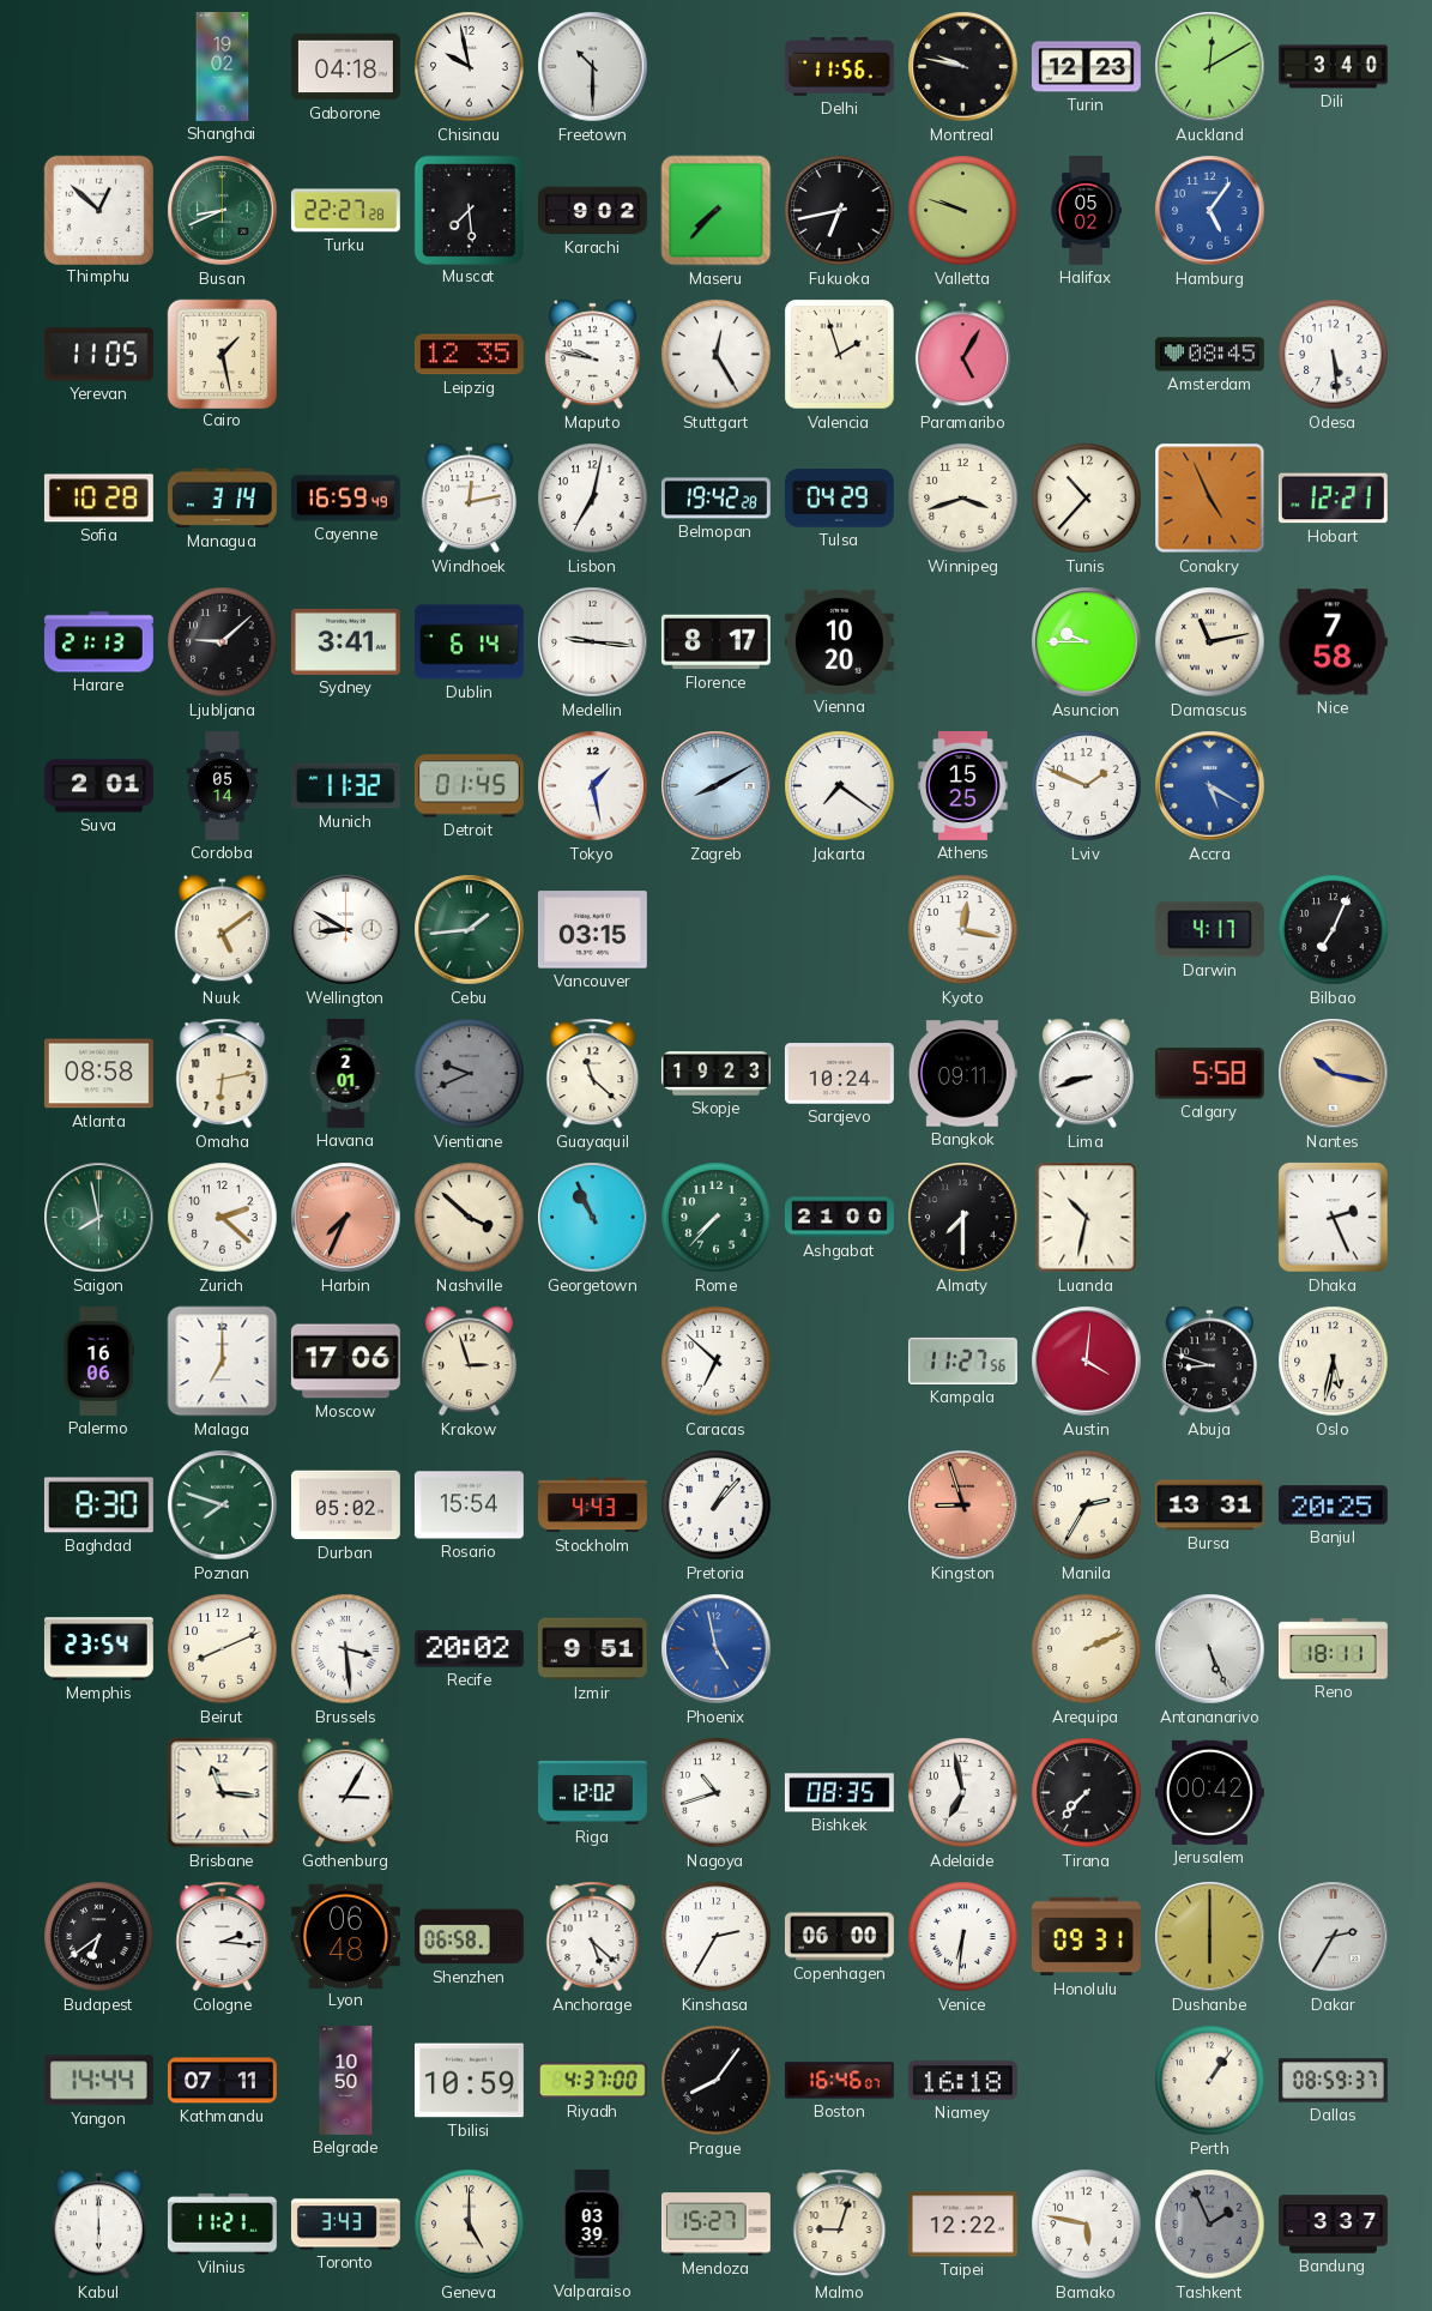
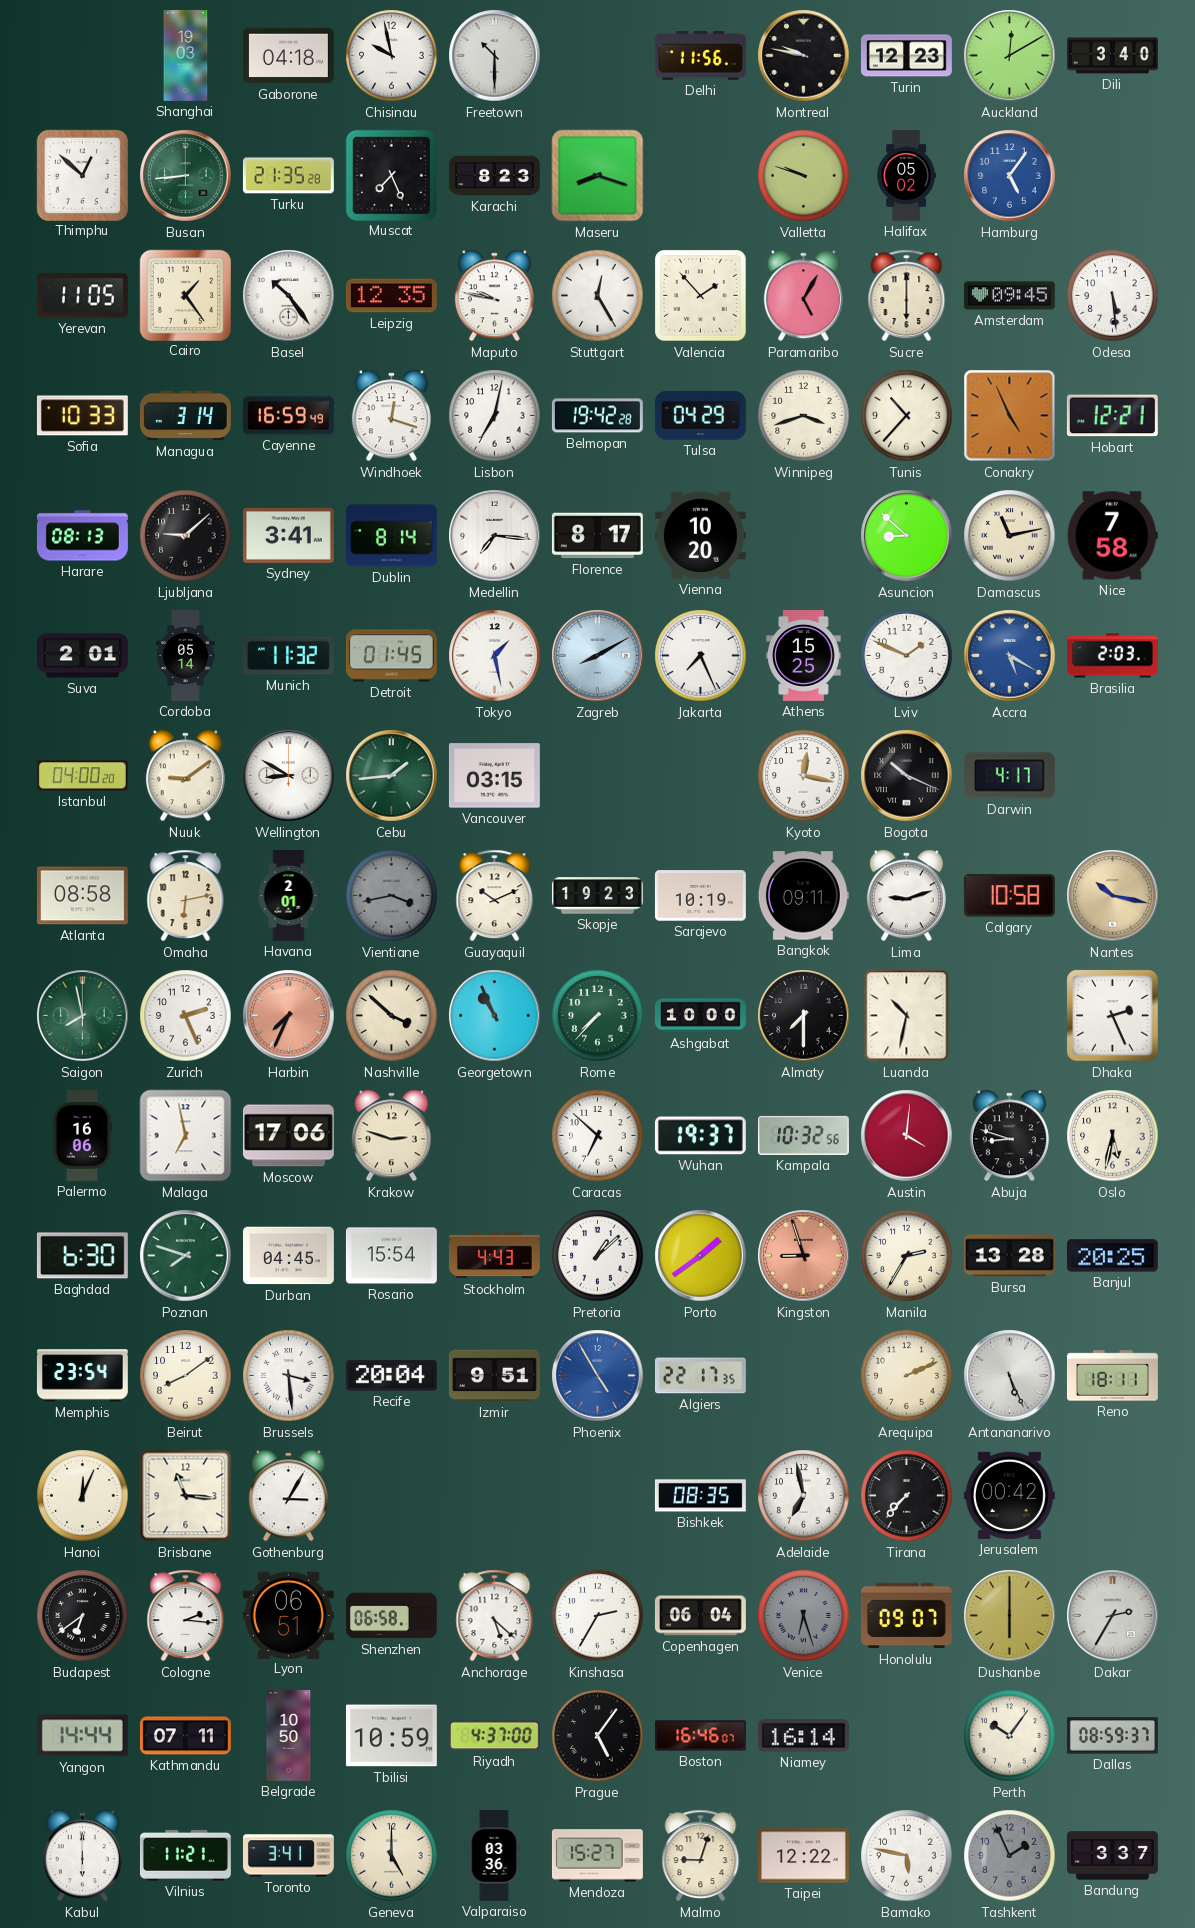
Shanghai: 19:02 -> 19:03 (186, 56)
Busan: 8:41 -> 8:44 (186, 176)
Turku: 22:27 -> 21:35 (288, 176)
Muscat: 7:29 -> 7:26 (391, 175)
Karachi: 9:02 -> 8:23 (494, 176)
Maseru: 7:37 -> 8:18 (598, 176)
Fukuoka: 6:43 -> none (840, 211)
Cairo: 1:28 -> 1:24 (185, 295)
Basel: none -> 10:24 (289, 296)
Valencia: 1:57 -> 1:53 (701, 296)
Sucre: none -> 6:00 (907, 296)
Amsterdam: 08:45 -> 09:45 (1009, 296)
Sofia: 10:28 -> 10:33 (82, 416)
Windhoek: 12:13 -> 12:18 (391, 416)
Harare: 21:13 -> 08:13 (82, 536)
Dublin: 6:14 -> 8:14 (391, 536)
Medellin: 9:16 -> 7:16 (495, 536)
Asuncion: 9:45 -> 8:52 (907, 536)
Jakarta: 7:21 -> 7:26 (701, 656)
Brasilia: none -> 2:03 (1112, 656)
Istanbul: none -> 04:00 (82, 776)
Nuuk: 5:09 -> 9:09 (185, 776)
Bogota: none -> 10:19 (907, 776)
Bilbao: 7:04 -> none (1334, 930)
Vientiane: 9:41 -> 3:43 (392, 896)
Guayaquil: 11:22 -> 10:11 (495, 896)
Sarajevo: 10:24 -> 10:19 (700, 896)
Lima: 8:42 -> 9:12 (906, 896)
Calgary: 5:58 -> 10:58 (1009, 896)
Zurich: 2:22 -> 2:26 (186, 1016)
Ashgabat: 21:00 -> 10:00 (700, 1016)
Malaga: 7:00 -> 6:58 (186, 1136)
Krakow: 2:57 -> 2:48 (391, 1136)
Wuhan: none -> 19:37 (700, 1136)
Kampala: 11:27 -> 10:32 (803, 1135)
Baghdad: 8:30 -> 6:30 (82, 1256)
Durban: 05:02 -> 04:45 (288, 1256)
Pretoria: 1:07 -> 1:08 (598, 1256)
Porto: none -> 1:39 (701, 1256)
Bursa: 13:31 -> 13:28 (1009, 1256)
Beirut: 8:11 -> 8:09 (186, 1376)
Recife: 20:02 -> 20:04 (391, 1376)
Phoenix: 4:58 -> 4:55 (598, 1376)
Algiers: none -> 22:17 (700, 1376)
Hanoi: none -> 12:04 (83, 1496)
Riga: 12:02 -> none (593, 1792)
Nagoya: 10:42 -> none (717, 1793)
Lyon: 06:48 -> 06:51 (288, 1615)
Copenhagen: 06:00 -> 06:04 (700, 1616)
Venice: 6:31 -> 6:27 (804, 1616)
Venice dial: white -> grey (804, 1616)
Honolulu: 09:31 -> 09:07 (906, 1616)
Prague: 8:06 -> 5:06 (598, 1736)
Niamey: 16:18 -> 16:14 (803, 1736)
Perth: 1:06 -> 10:06 (1010, 1736)
Toronto: 3:43 -> 3:41 (288, 1856)
Valparaiso: 03:39 -> 03:36 (494, 1855)
